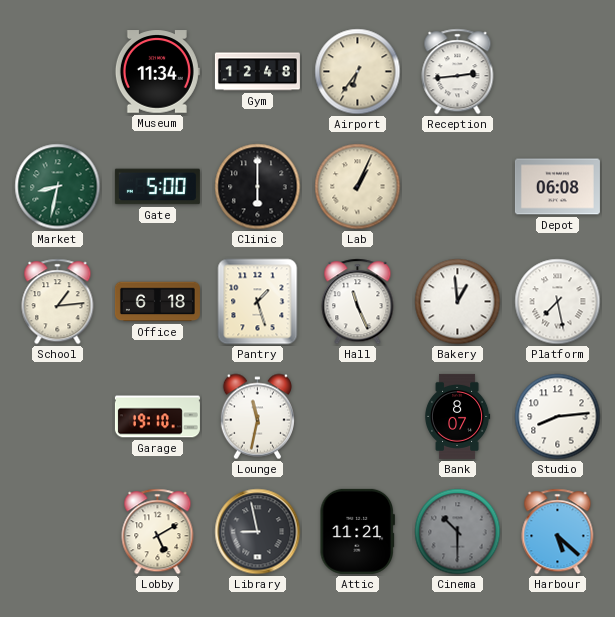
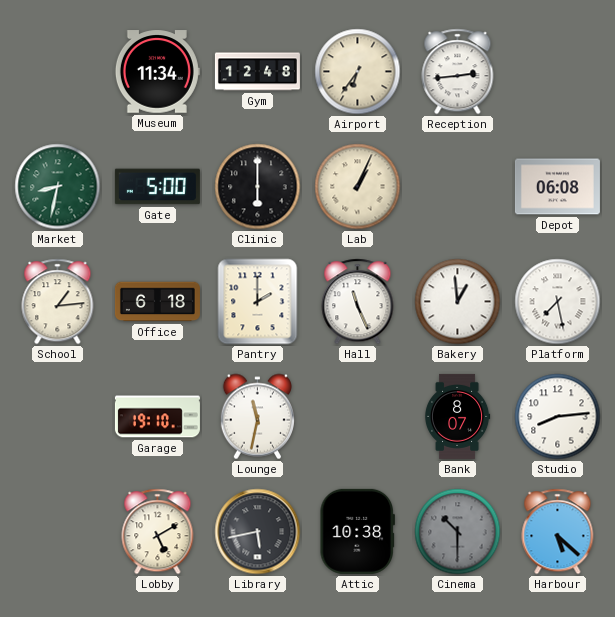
Pantry: 1:27 -> 2:00 (258, 302)
Library: 8:58 -> 5:43 (258, 532)
Attic: 11:21 -> 10:38 (357, 531)
